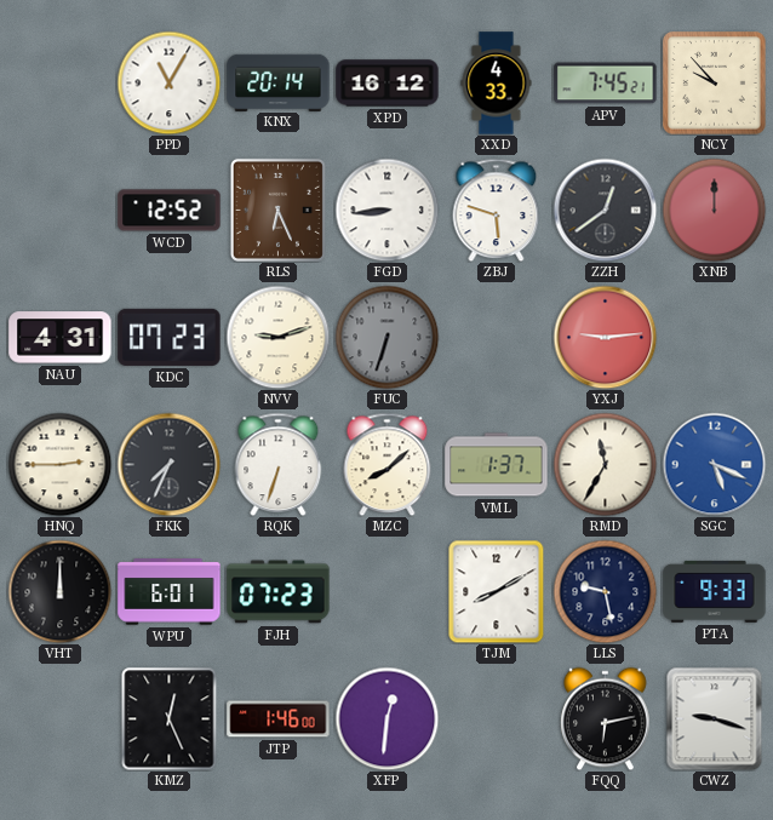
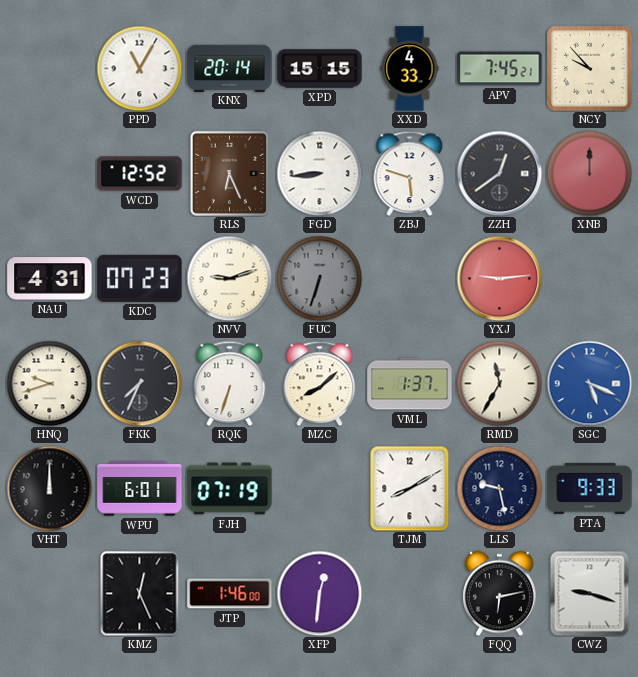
XPD: 16:12 -> 15:15 (320, 69)
HNQ: 2:45 -> 9:42 (49, 383)
FJH: 07:23 -> 07:19 (230, 489)
